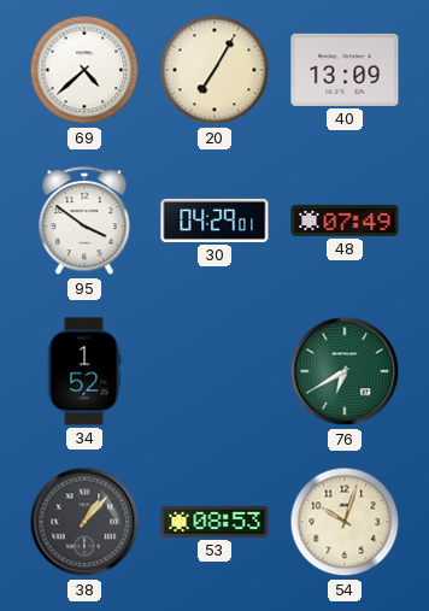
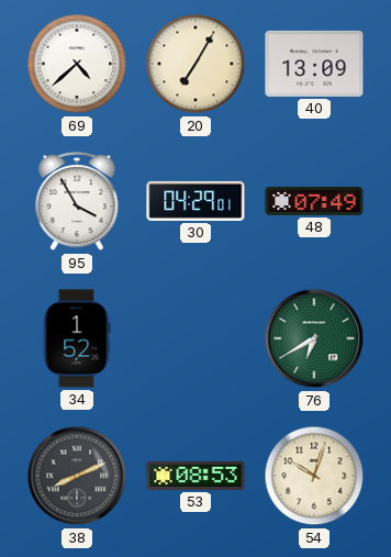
95: 3:51 -> 3:55 (77, 202)
38: 1:07 -> 8:11 (77, 476)
